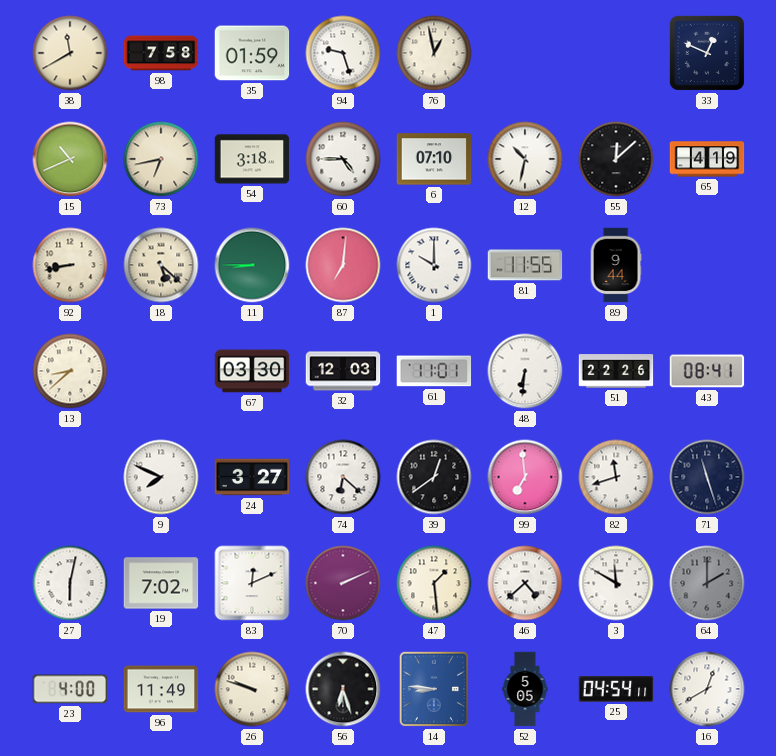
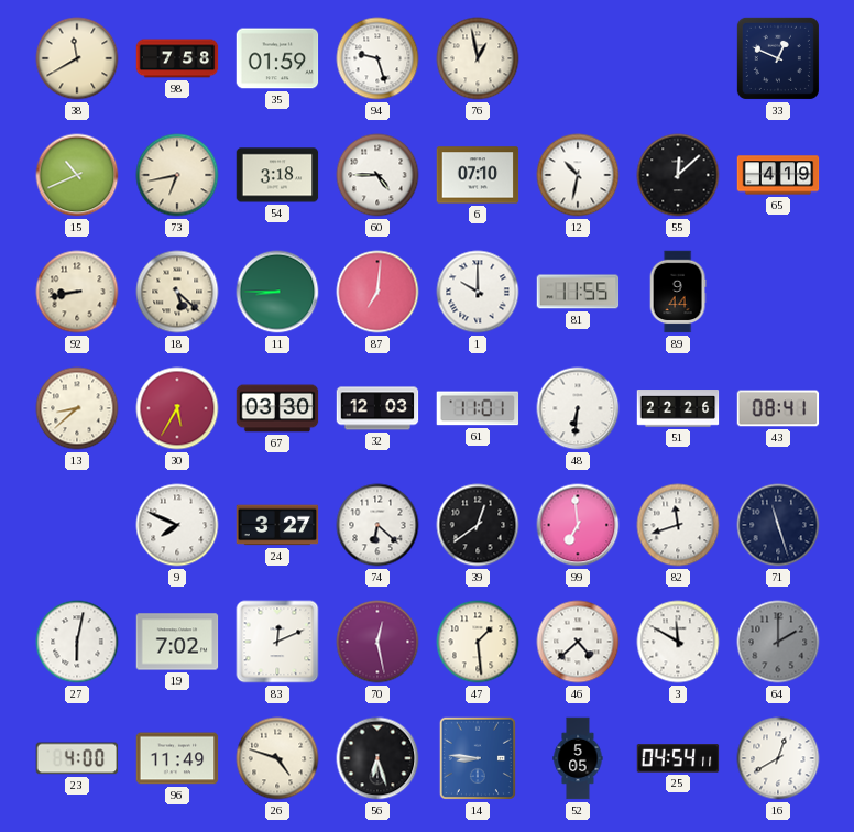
30: none -> 5:35 (177, 408)
70: 2:11 -> 12:28 (377, 642)
26: 9:48 -> 4:48 (277, 758)
